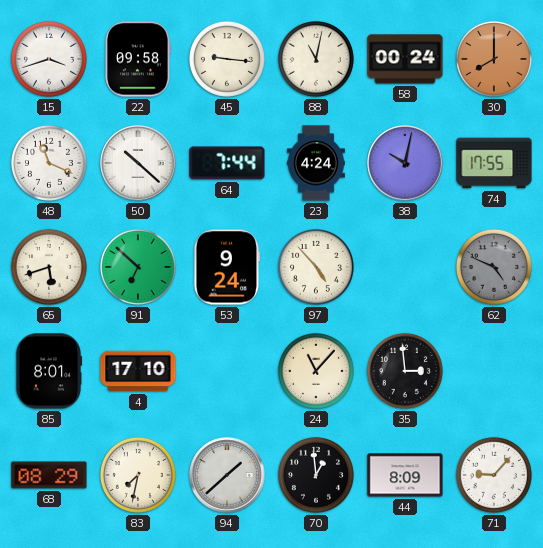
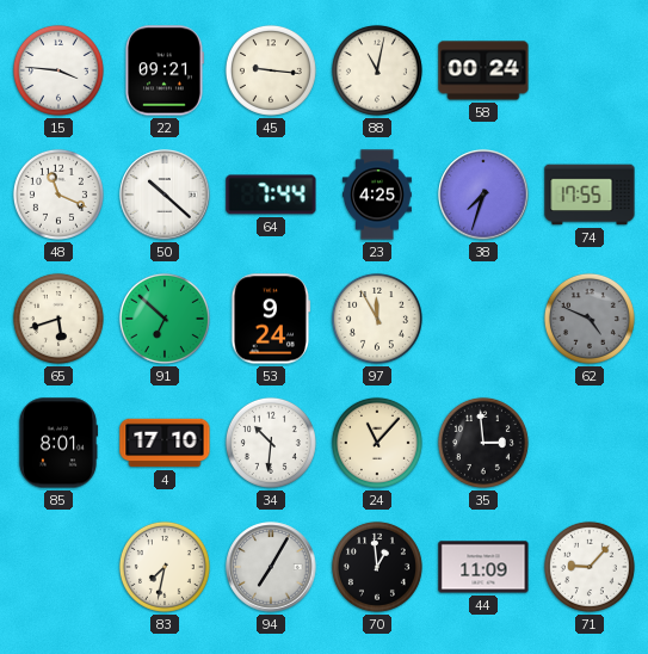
15: 3:42 -> 3:46 (58, 70)
22: 09:58 -> 09:21 (165, 70)
30: 8:00 -> none (494, 59)
23: 4:24 -> 4:25 (378, 195)
38: 10:02 -> 7:33 (483, 195)
97: 4:53 -> 11:55 (377, 319)
34: none -> 10:31 (271, 443)
68: 08:29 -> none (49, 475)
94: 1:38 -> 7:05 (271, 567)
44: 8:09 -> 11:09 (483, 567)
